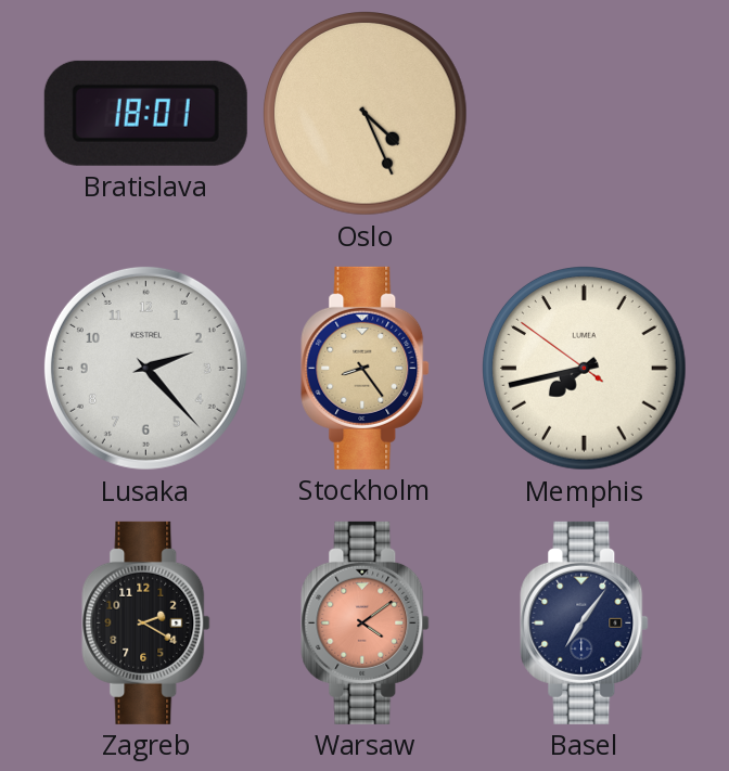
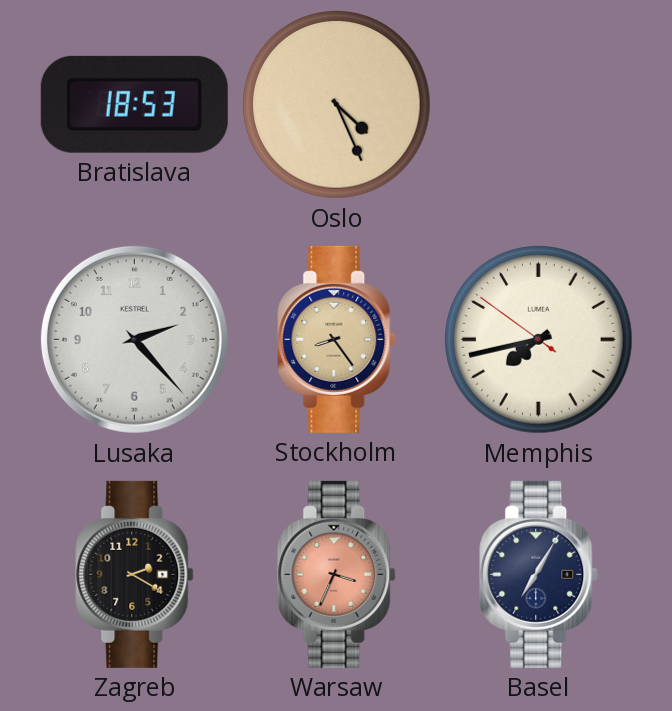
Bratislava: 18:01 -> 18:53 (134, 104)
Warsaw: 4:09 -> 3:34 (337, 574)
Basel: 7:06 -> 7:05 (539, 574)
